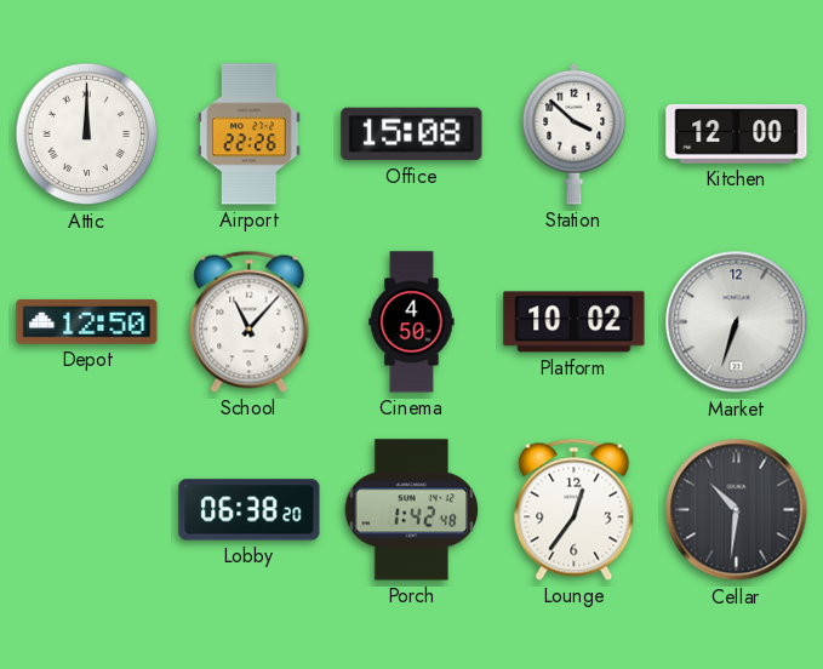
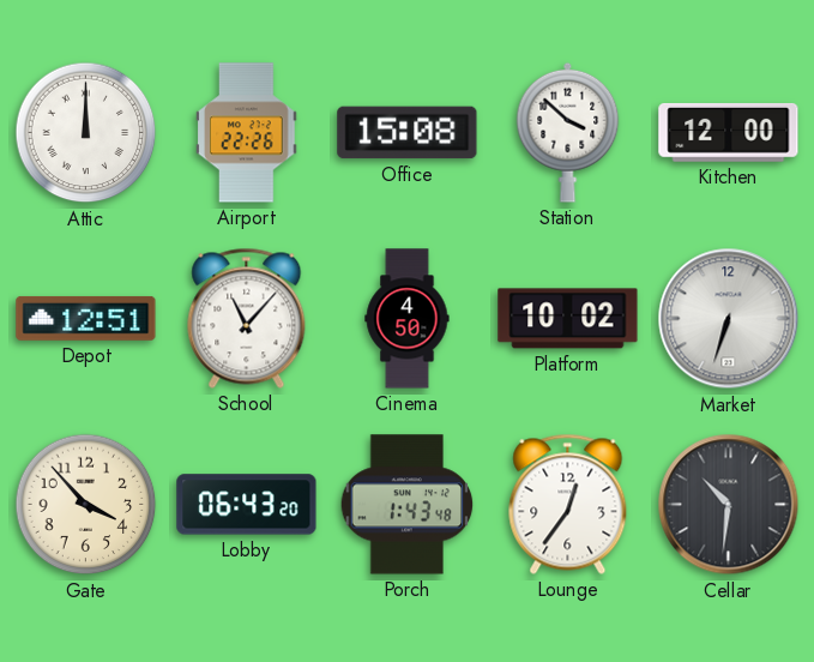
Depot: 12:50 -> 12:51 (86, 318)
Gate: none -> 3:53 (86, 505)
Lobby: 06:38 -> 06:43 (247, 505)
Porch: 1:42 -> 1:43 (408, 505)
